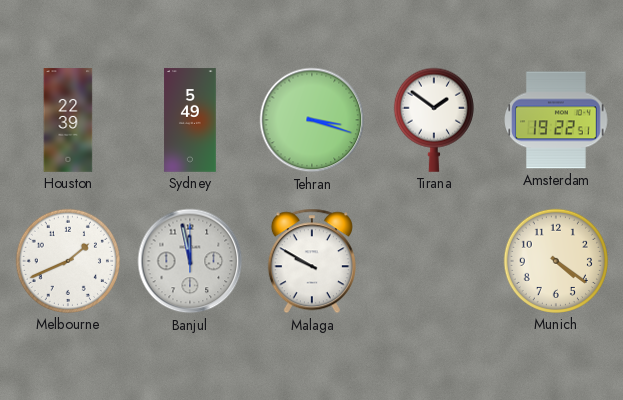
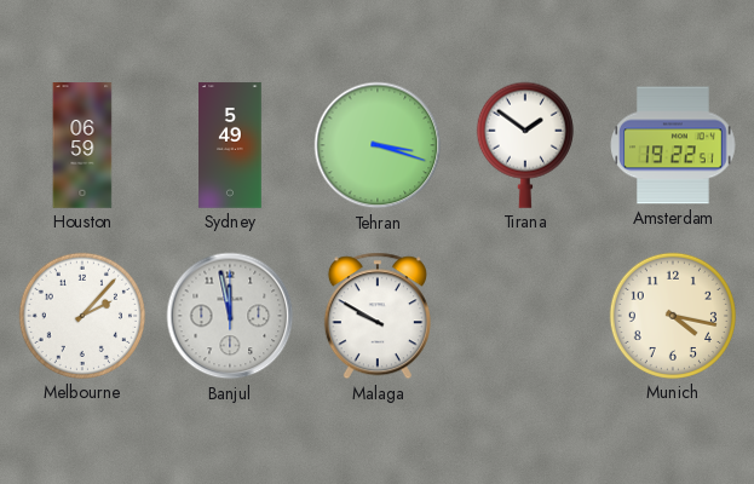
Houston: 22:39 -> 06:59 (82, 145)
Melbourne: 1:41 -> 2:07 (82, 316)
Munich: 4:21 -> 4:17 (673, 316)
